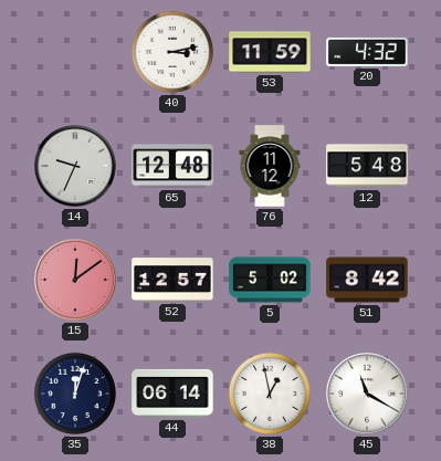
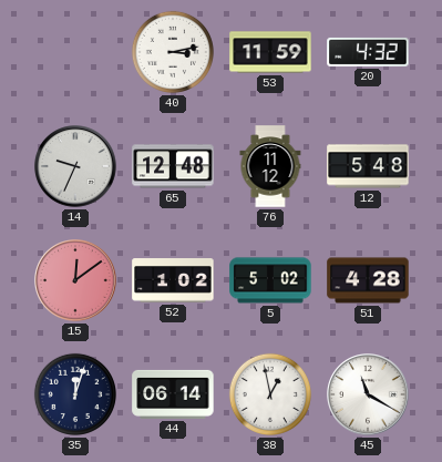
52: 12:57 -> 1:02 (173, 280)
51: 8:42 -> 4:28 (368, 280)
